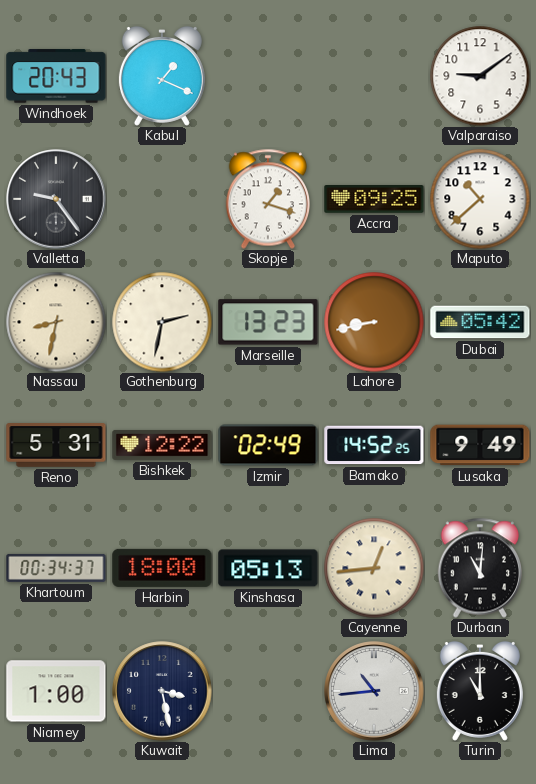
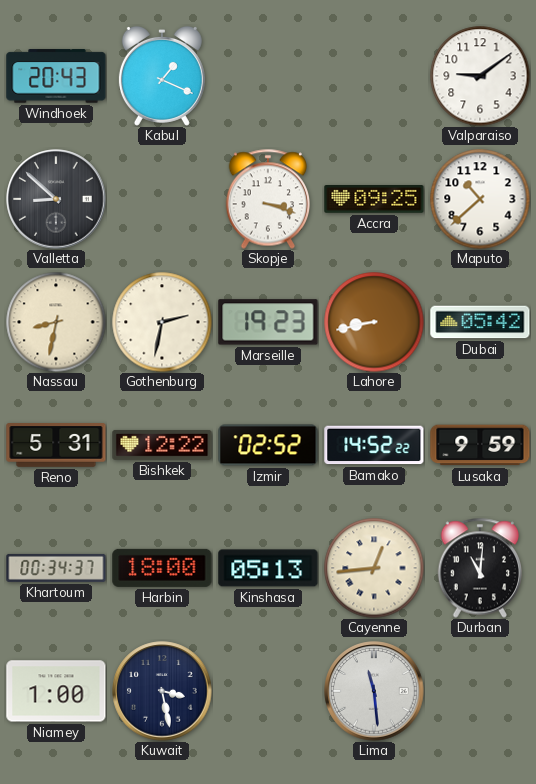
Valletta: 9:24 -> 8:52 (56, 199)
Skopje: 1:18 -> 3:18 (267, 199)
Marseille: 13:23 -> 19:23 (268, 322)
Izmir: 02:49 -> 02:52 (268, 445)
Bamako: 14:52:25 -> 14:52:22 (374, 445)
Lusaka: 9:49 -> 9:59 (480, 445)
Lima: 10:44 -> 11:29 (374, 691)
Turin: 11:00 -> none (480, 691)
